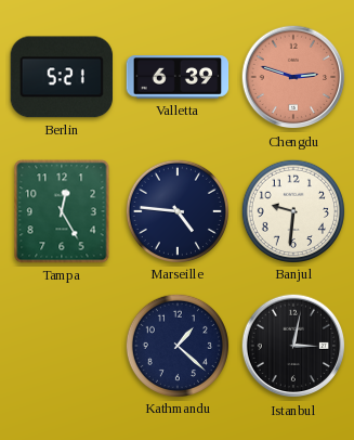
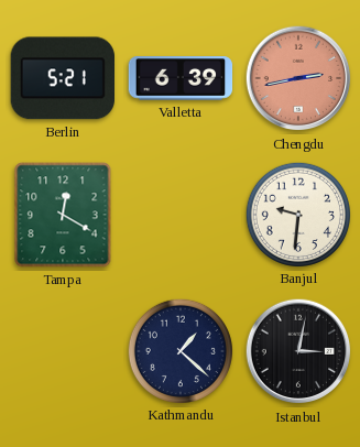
Chengdu: 2:48 -> 2:43 (298, 78)
Tampa: 12:25 -> 12:20 (63, 215)
Marseille: 4:46 -> none (176, 210)
